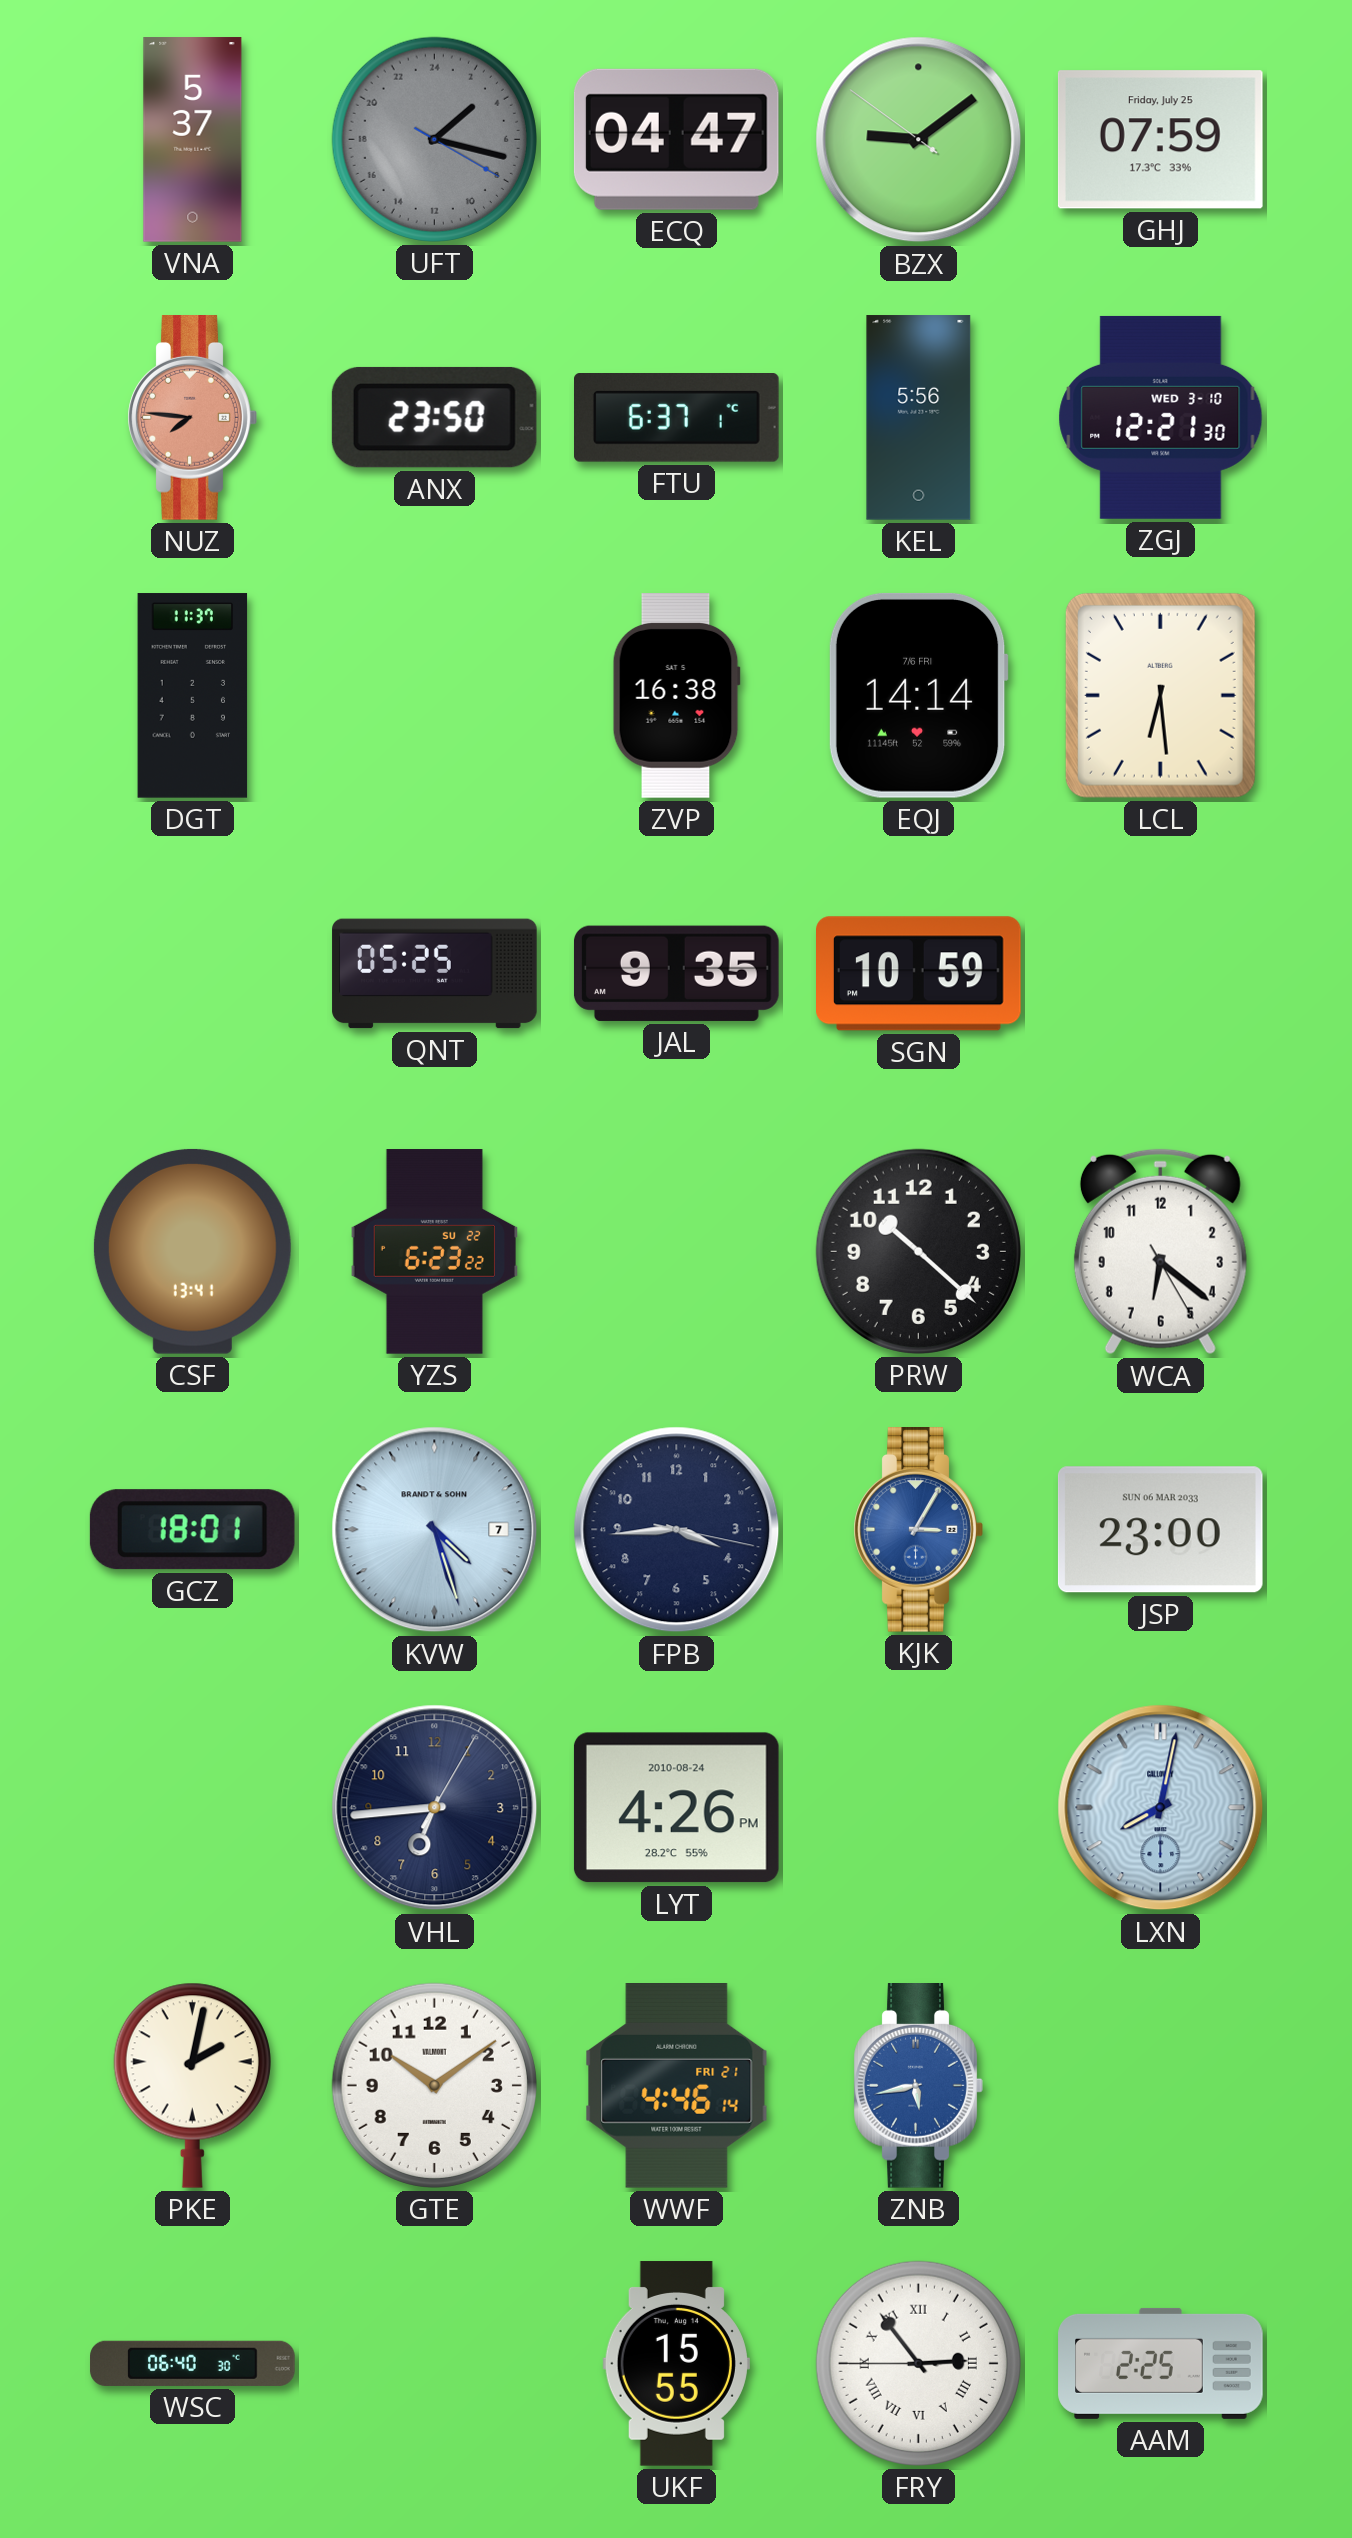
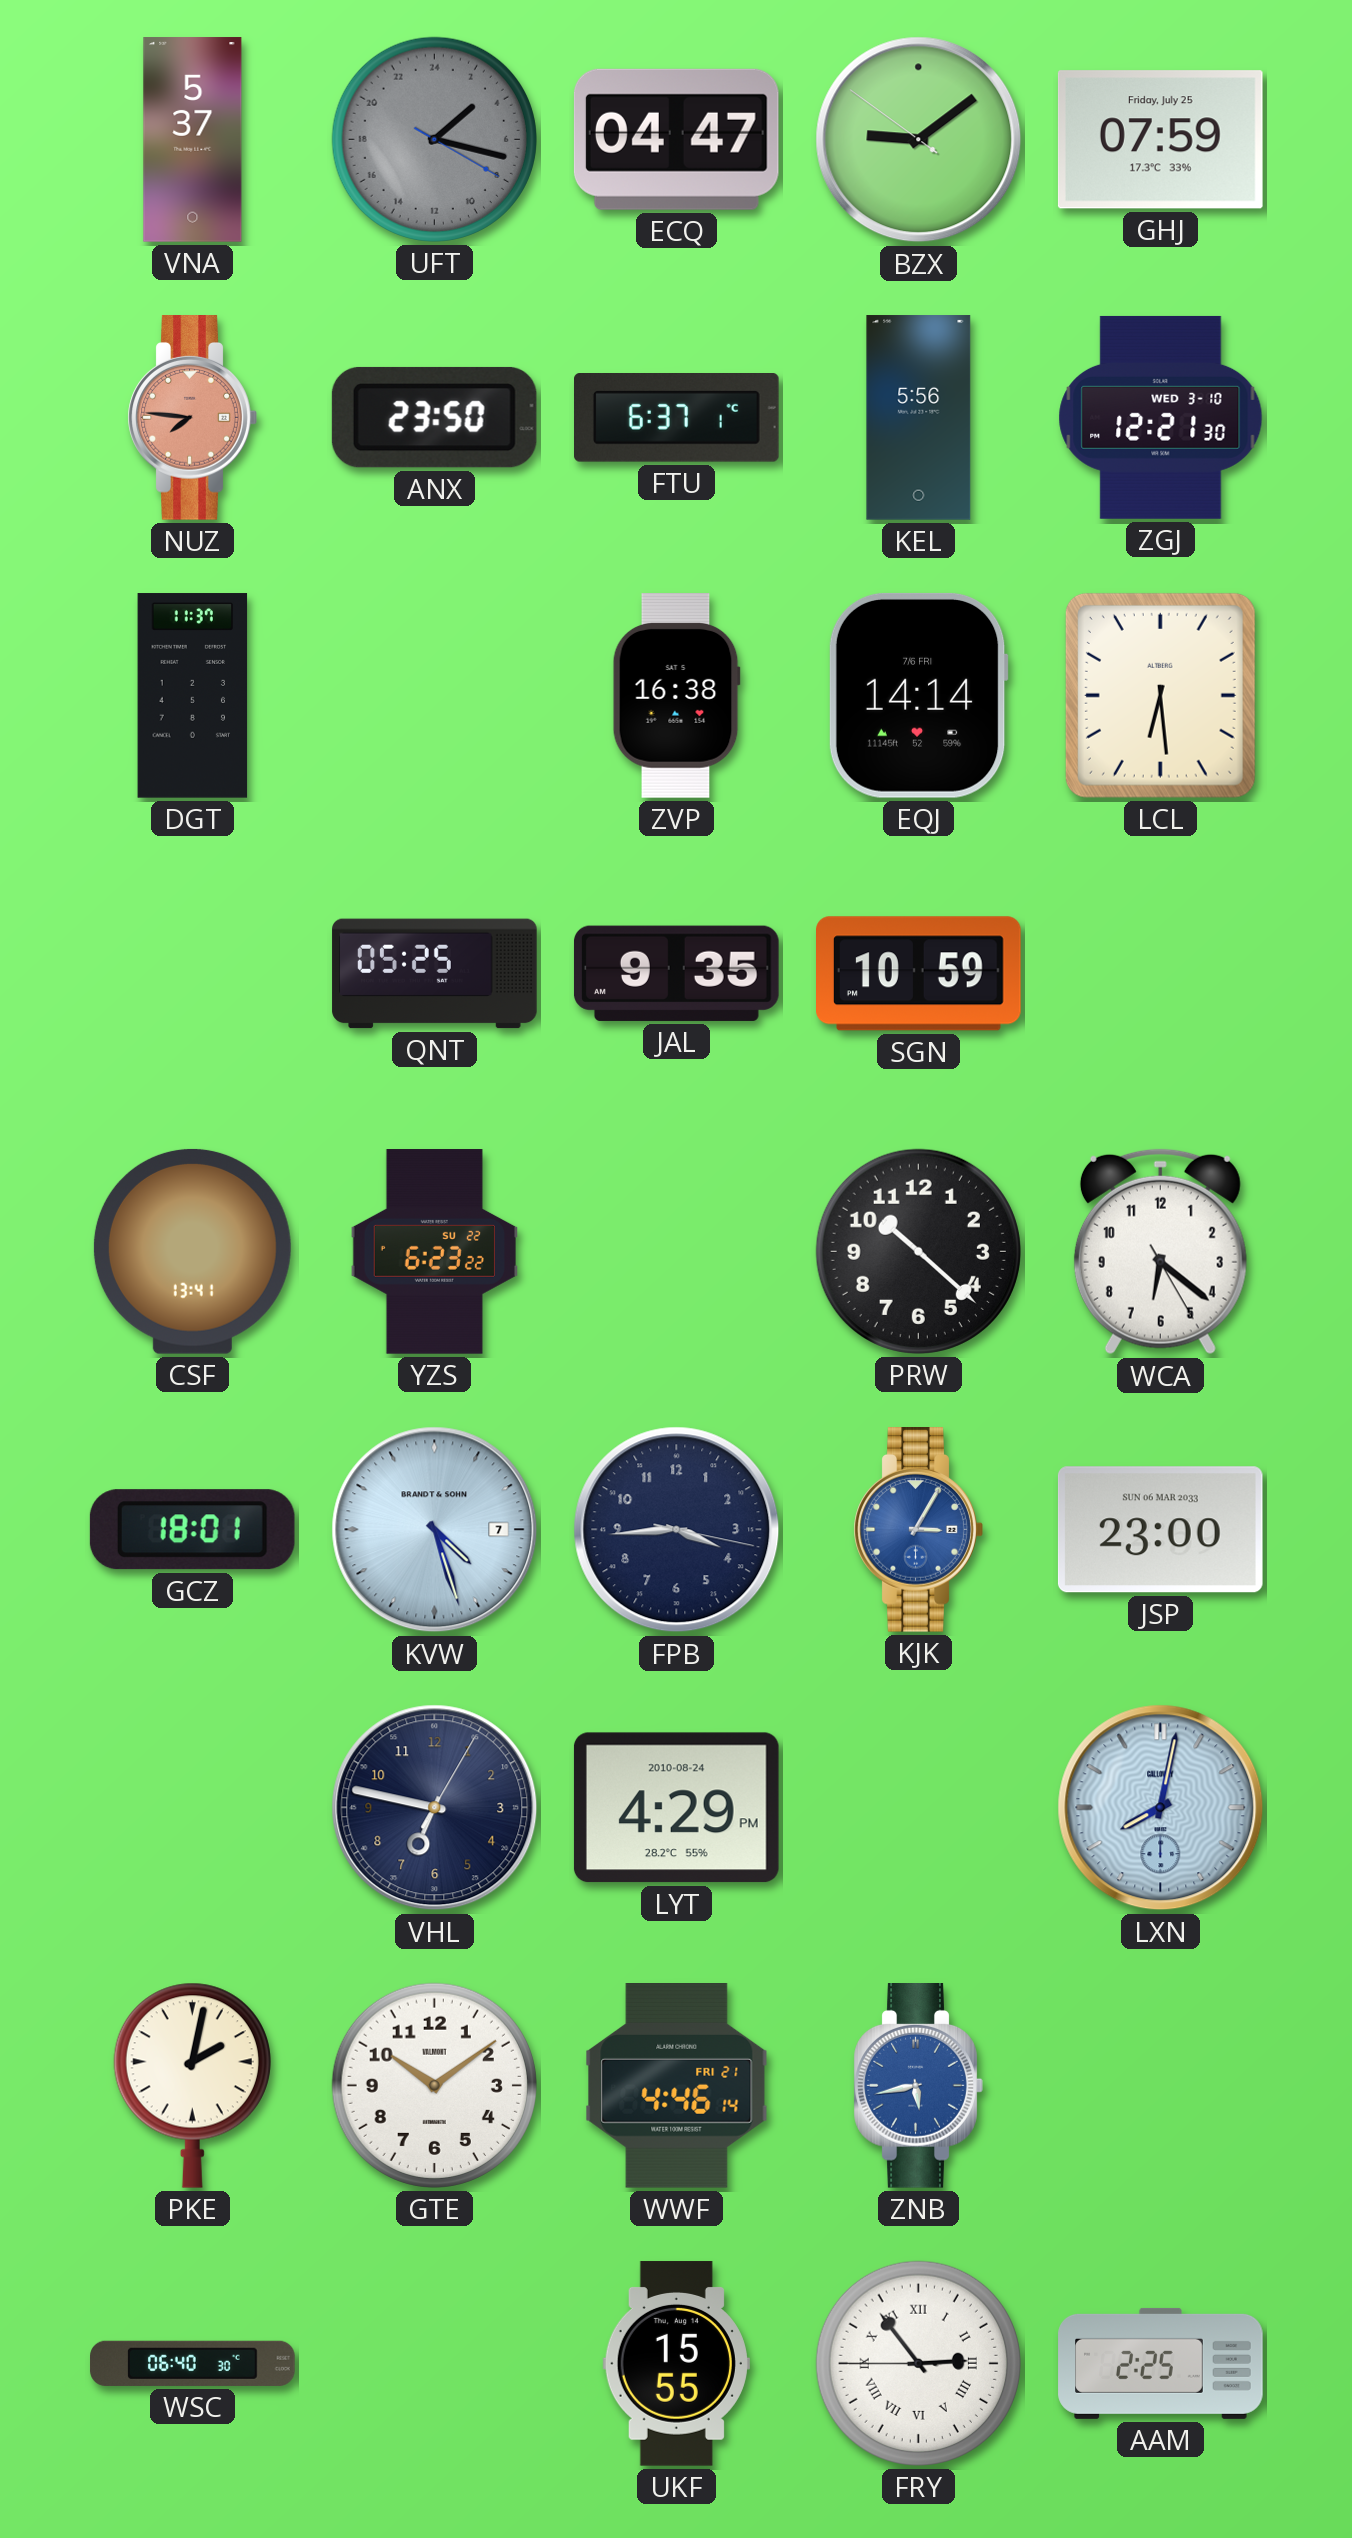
VHL: 6:44 -> 6:47 (435, 1808)
LYT: 4:26 -> 4:29 (676, 1808)
